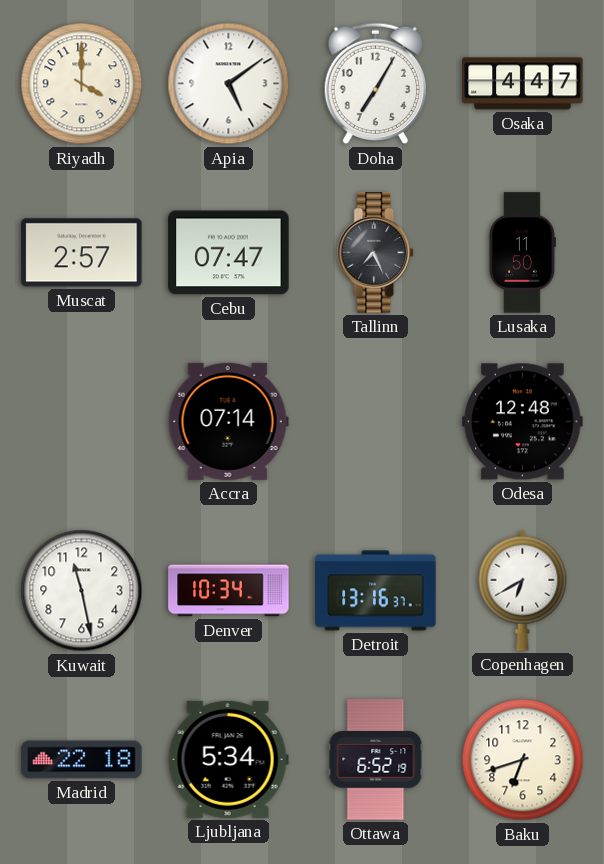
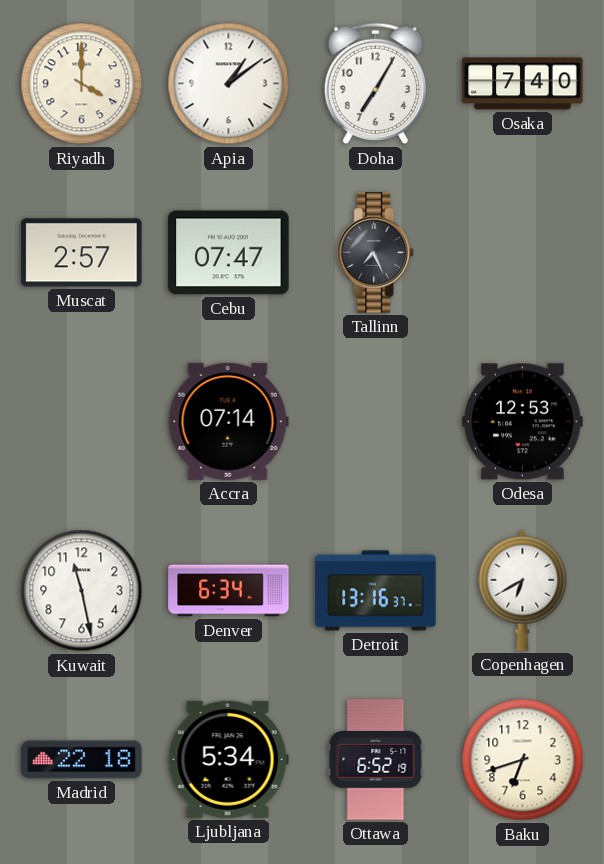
Apia: 5:09 -> 1:09 (229, 84)
Osaka: 4:47 -> 7:40 (523, 84)
Lusaka: 11:50 -> none (522, 253)
Odesa: 12:48 -> 12:53 (523, 422)
Denver: 10:34 -> 6:34 (229, 591)
